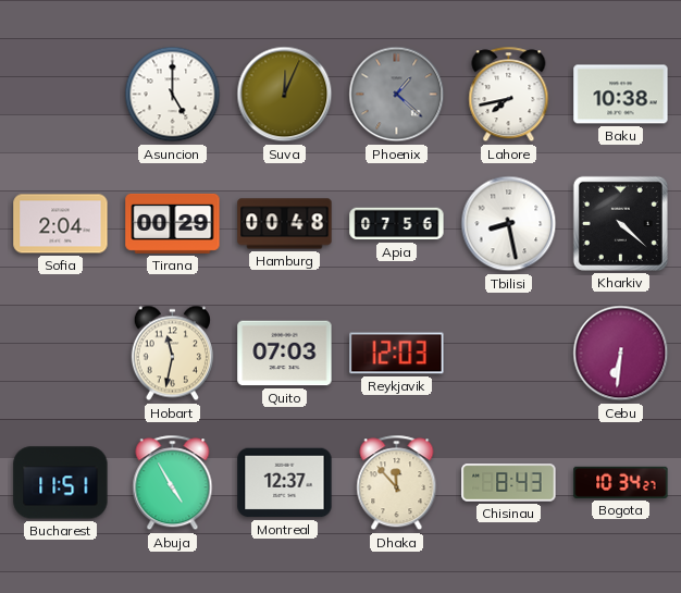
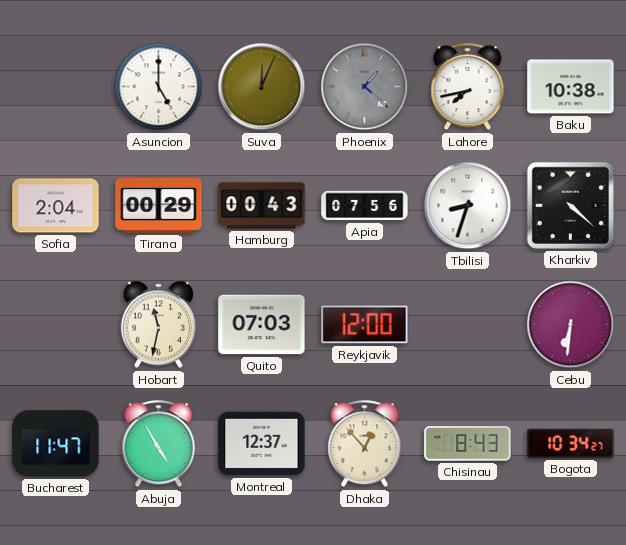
Hamburg: 00:48 -> 00:43 (262, 206)
Tbilisi: 8:28 -> 8:33 (468, 206)
Reykjavik: 12:03 -> 12:00 (365, 325)
Bucharest: 11:51 -> 11:47 (56, 444)
Dhaka: 11:53 -> 12:53 (365, 444)
